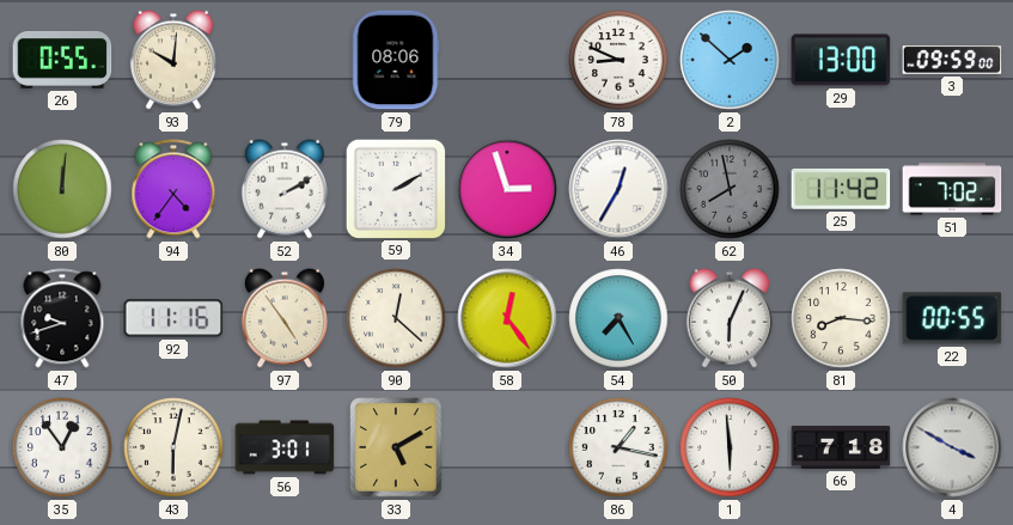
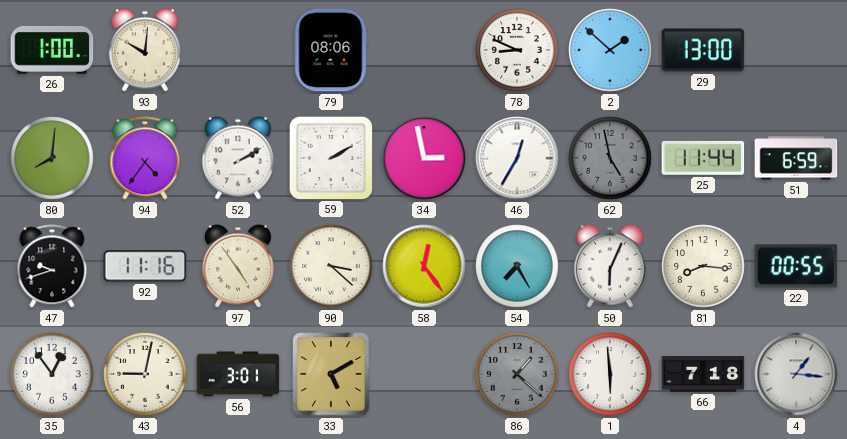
26: 0:55 -> 1:00 (52, 50)
3: 09:59 -> none (952, 60)
80: 12:01 -> 8:01 (52, 158)
34: 2:57 -> 2:58 (424, 158)
62: 7:58 -> 4:58 (610, 158)
25: 11:42 -> 11:44 (703, 158)
51: 7:02 -> 6:59 (796, 158)
90: 12:22 -> 3:22 (331, 266)
43: 6:02 -> 9:02 (145, 374)
86: 1:17 -> 1:22 (517, 374)
86 dial: white -> grey (517, 374)
4: 3:50 -> 1:16 (796, 374)
